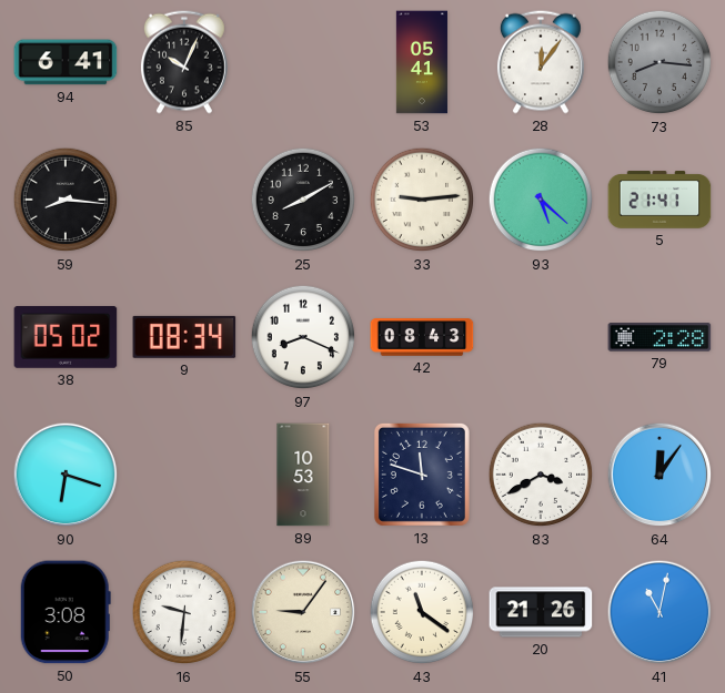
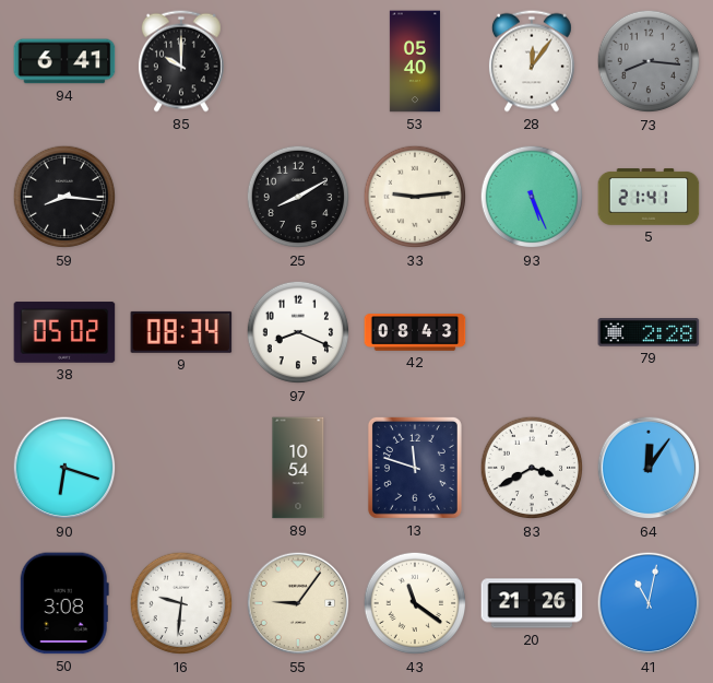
85: 10:04 -> 10:00 (181, 61)
53: 05:41 -> 05:40 (415, 61)
93: 5:22 -> 5:26 (532, 197)
89: 10:53 -> 10:54 (298, 468)
